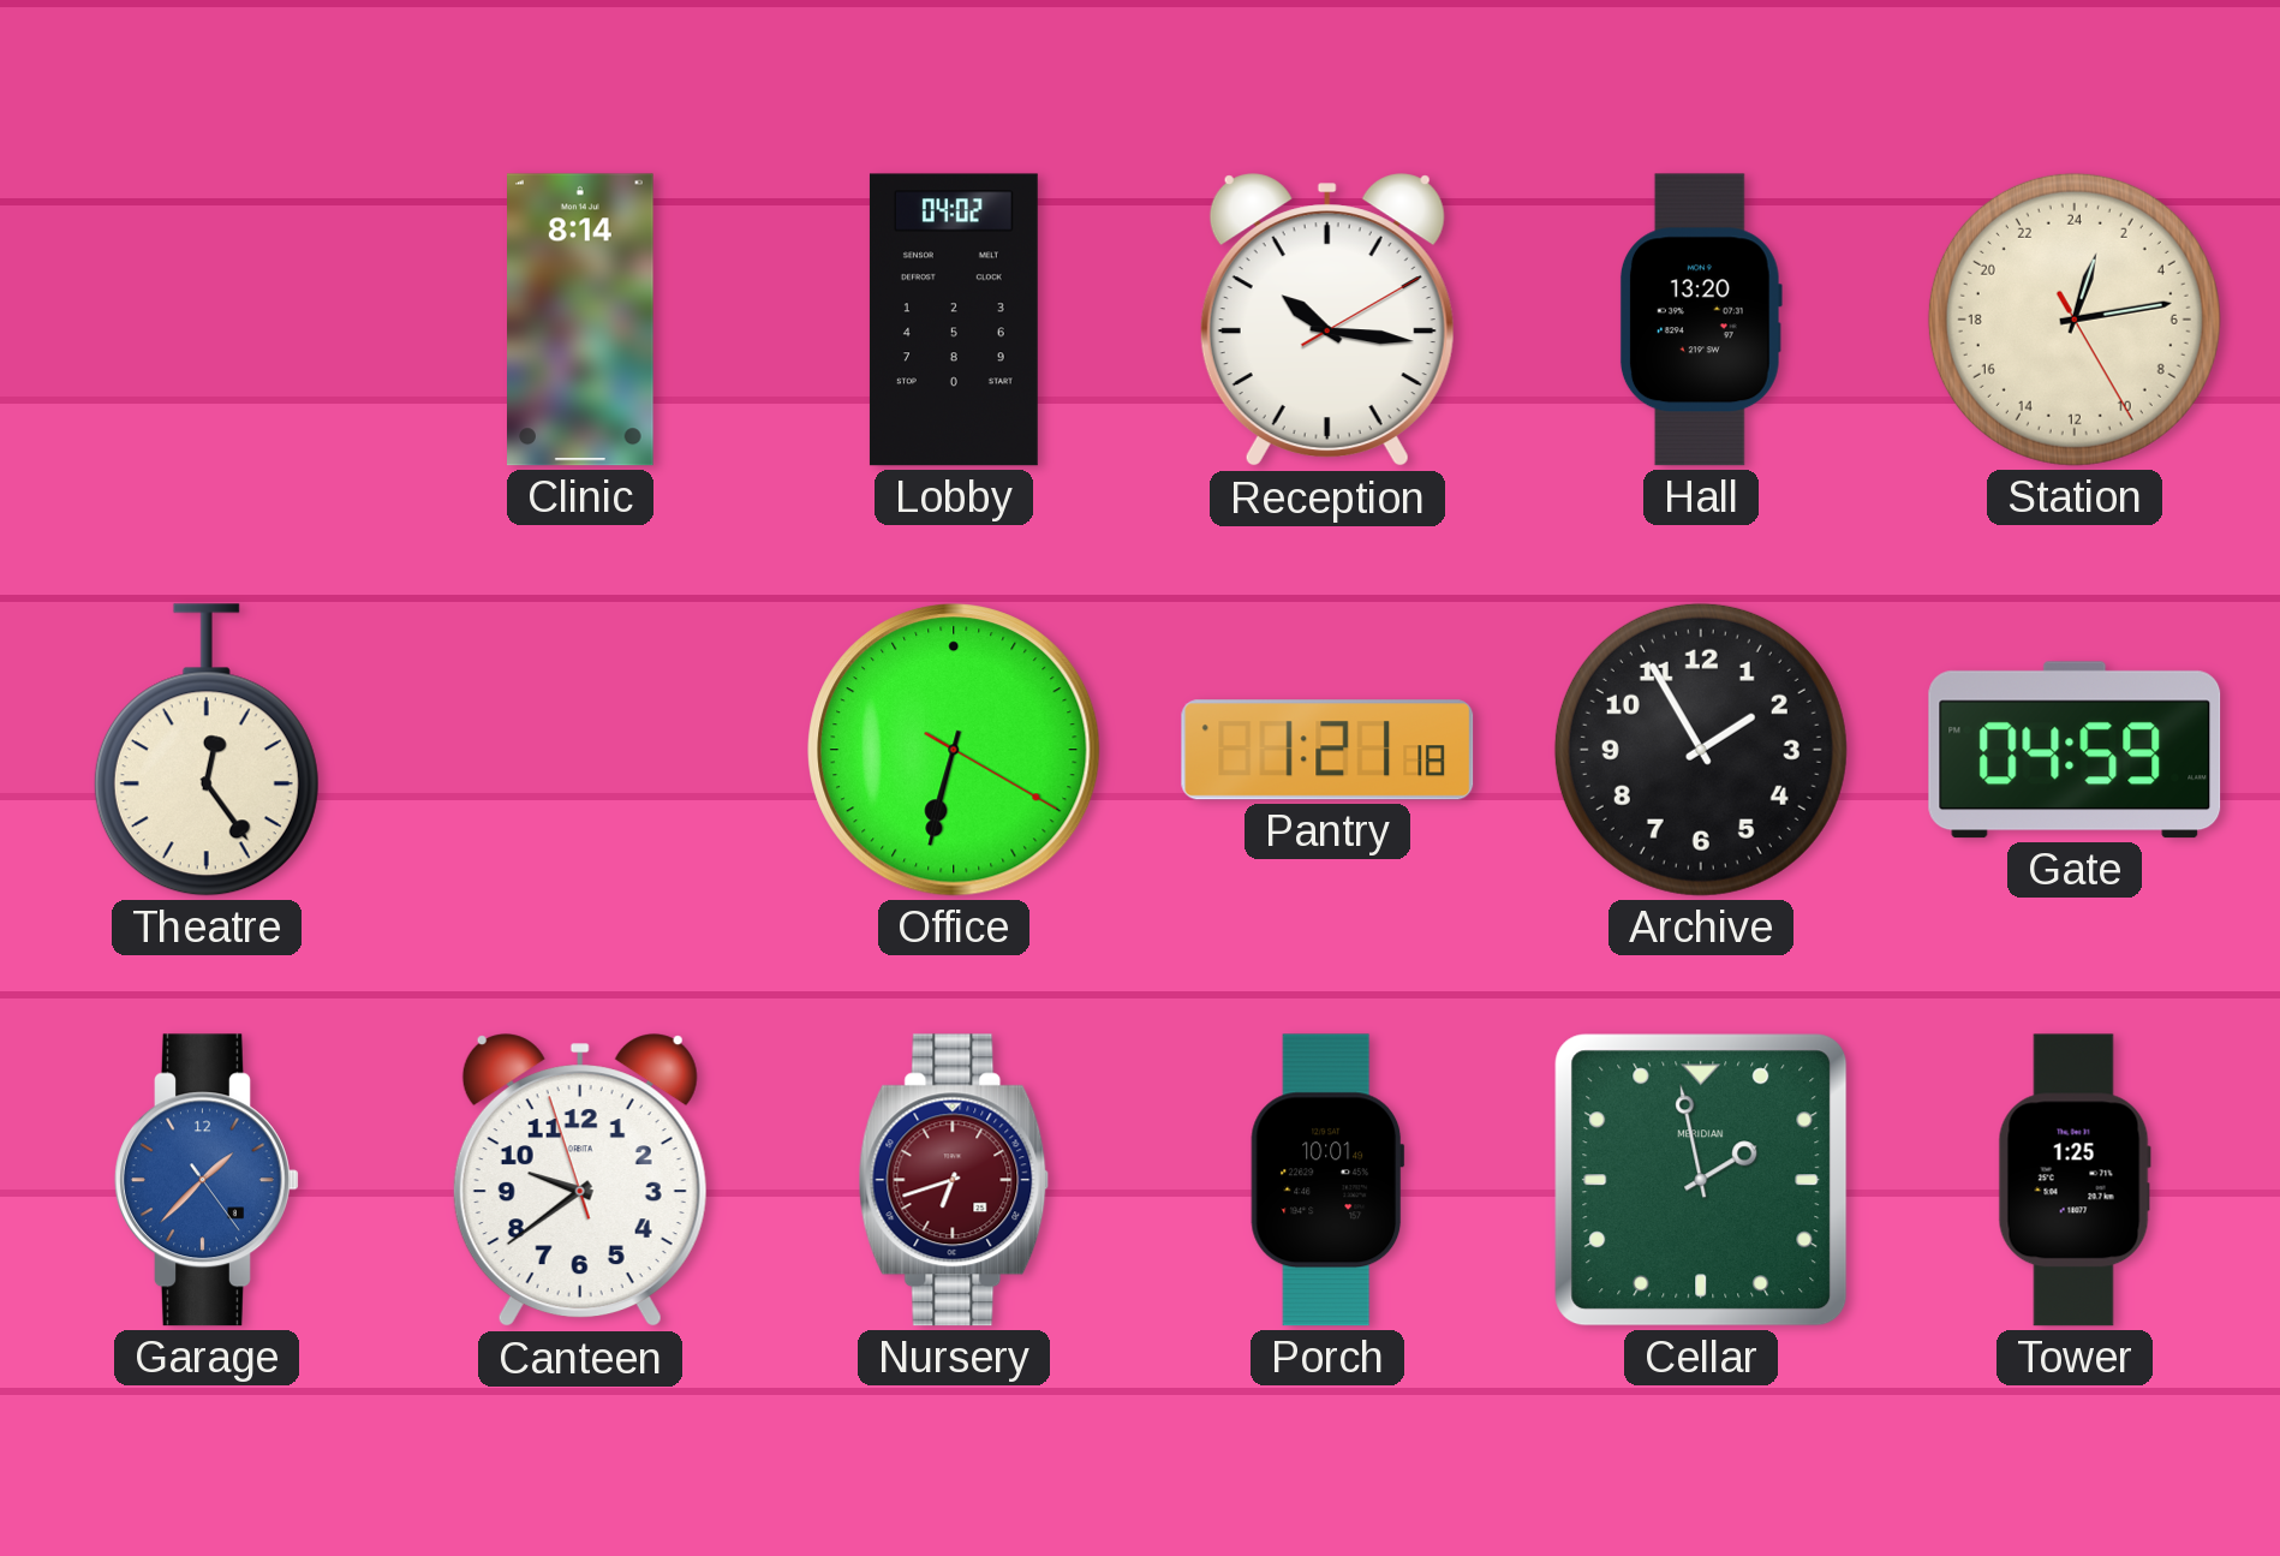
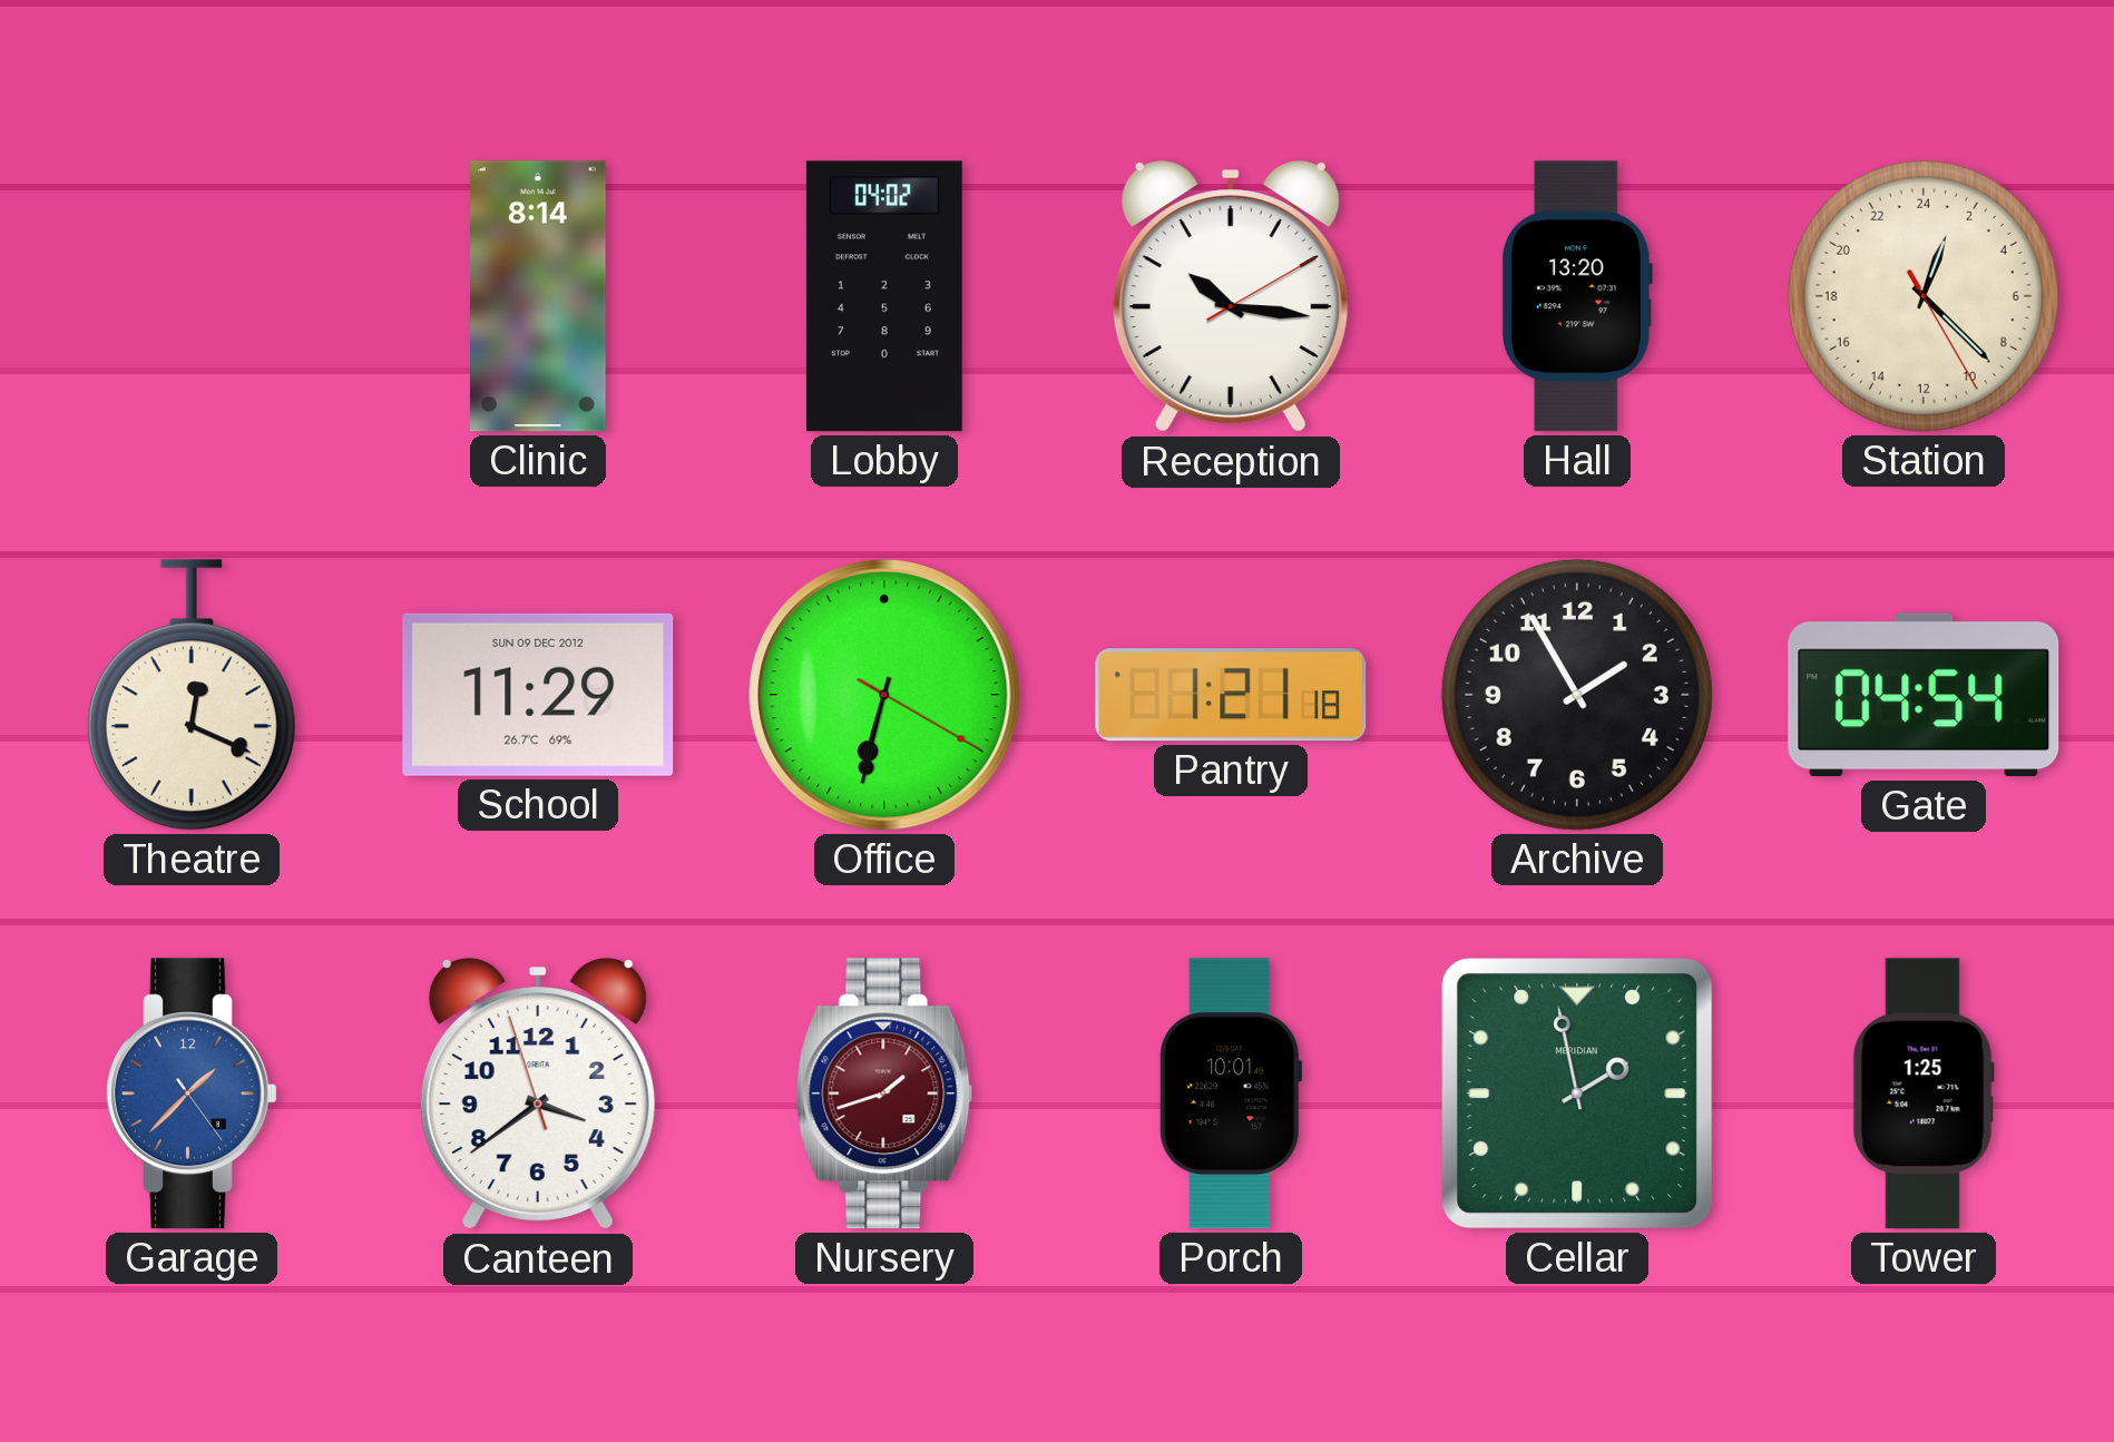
Station: 1:13 -> 1:22 (1924, 296)
Theatre: 12:24 -> 12:19 (192, 695)
School: none -> 11:29 (538, 695)
Gate: 04:59 -> 04:54 (1924, 695)
Canteen: 9:38 -> 3:38 (538, 1095)
Nursery: 6:42 -> 1:42 (884, 1093)
